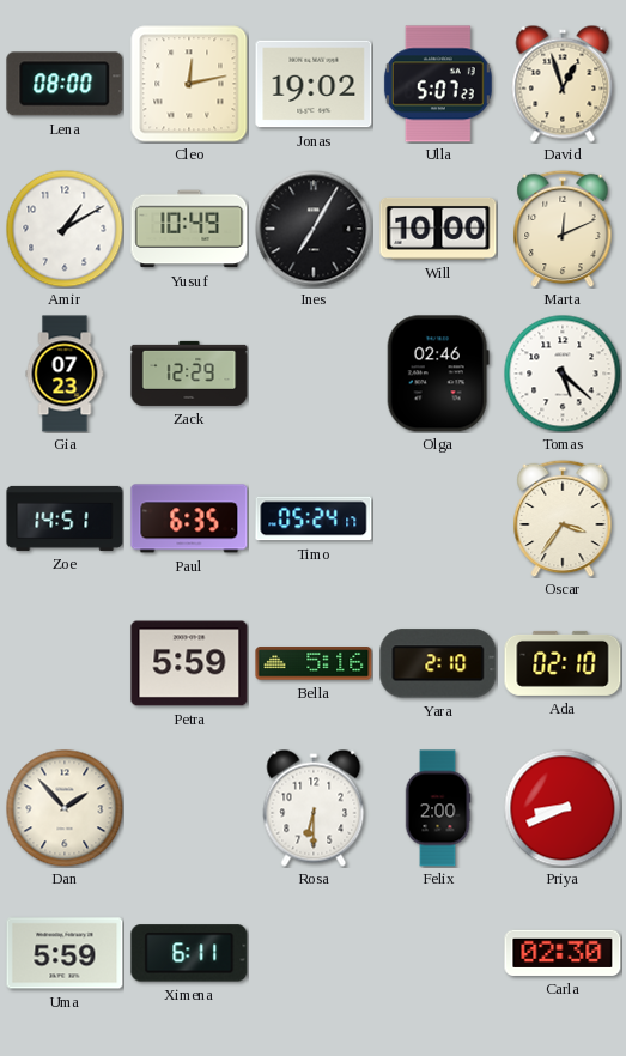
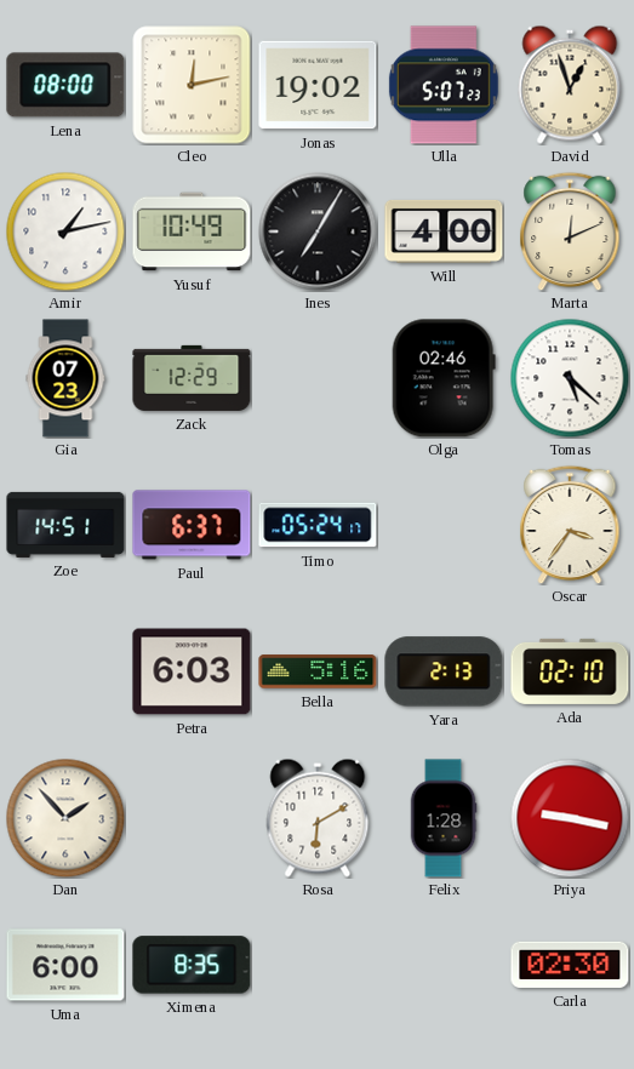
Amir: 1:10 -> 1:13 (65, 231)
Will: 10:00 -> 4:00 (444, 231)
Paul: 6:35 -> 6:37 (192, 525)
Petra: 5:59 -> 6:03 (192, 671)
Yara: 2:10 -> 2:13 (444, 671)
Rosa: 6:30 -> 6:10 (318, 818)
Felix: 2:00 -> 1:28 (444, 818)
Priya: 8:41 -> 9:17 (570, 818)
Uma: 5:59 -> 6:00 (65, 965)
Ximena: 6:11 -> 8:35 (192, 965)
